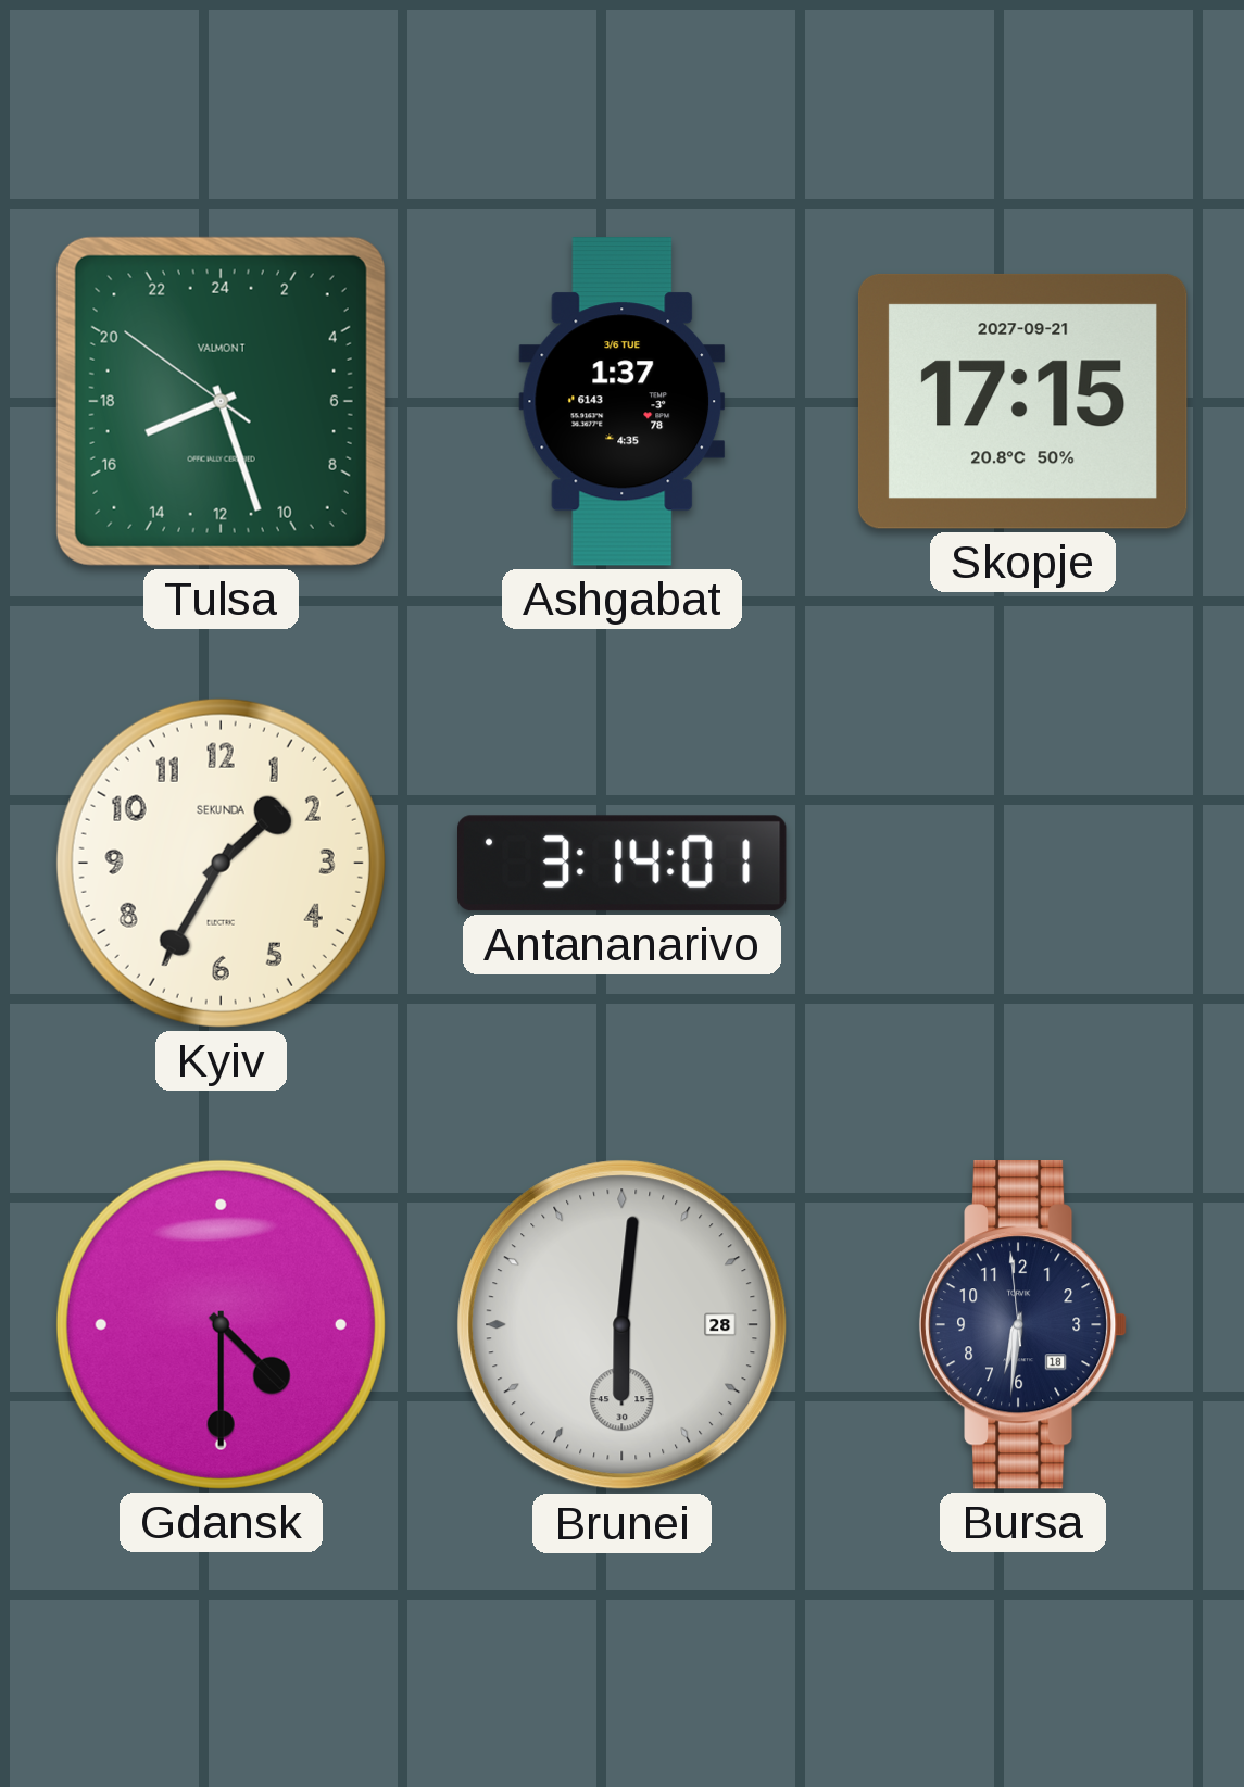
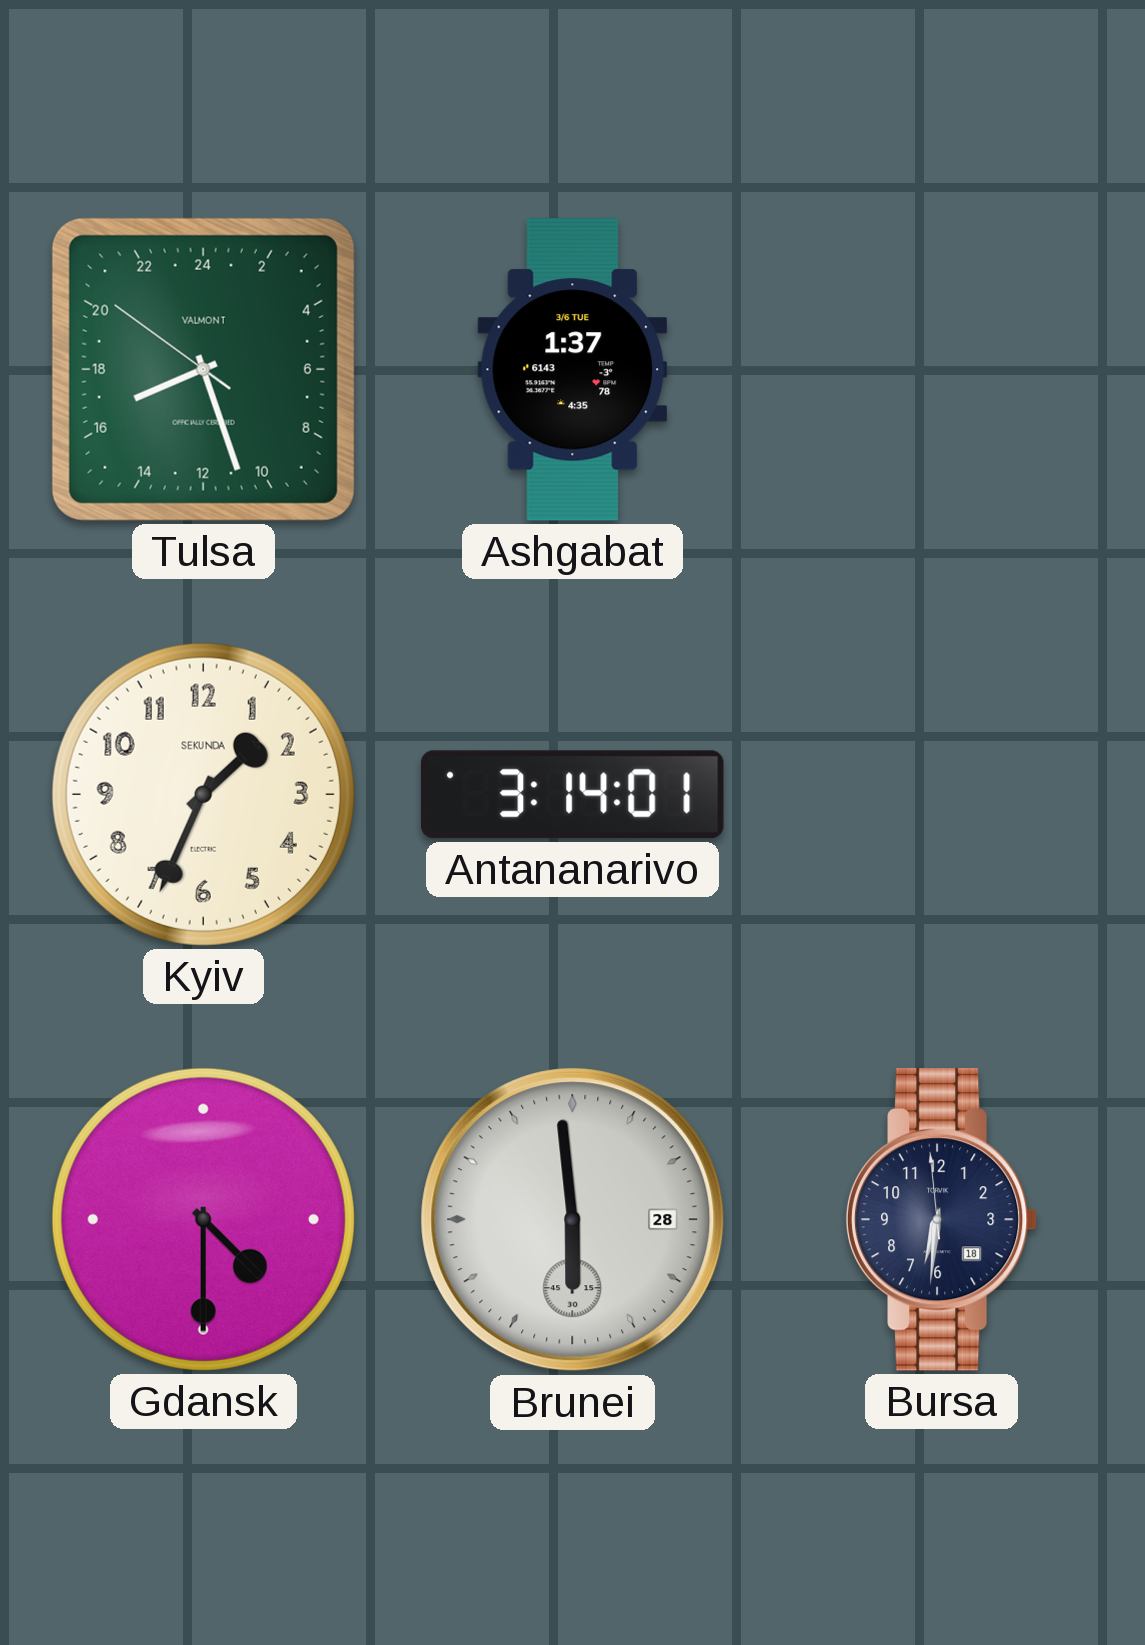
Skopje: 17:15 -> none (1022, 401)
Kyiv: 1:35 -> 1:34 (203, 794)
Brunei: 6:01 -> 5:59 (573, 1220)
